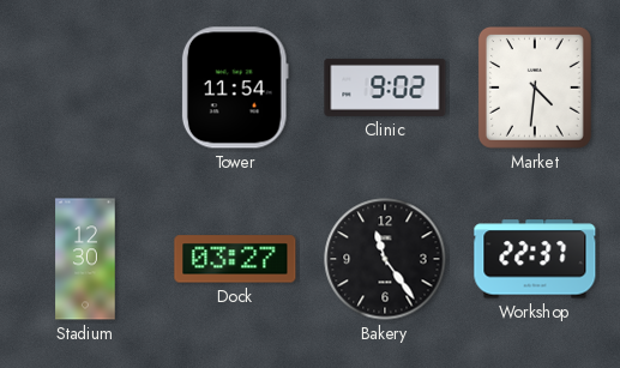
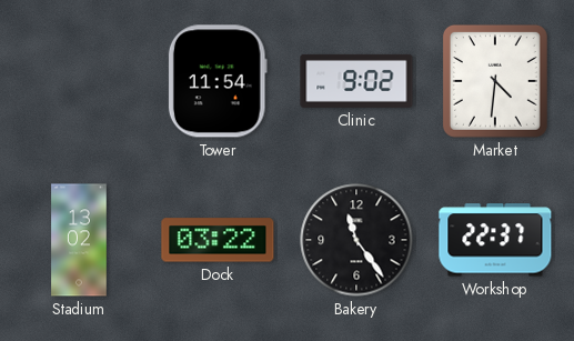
Stadium: 12:30 -> 13:02 (79, 240)
Dock: 03:27 -> 03:22 (218, 240)
